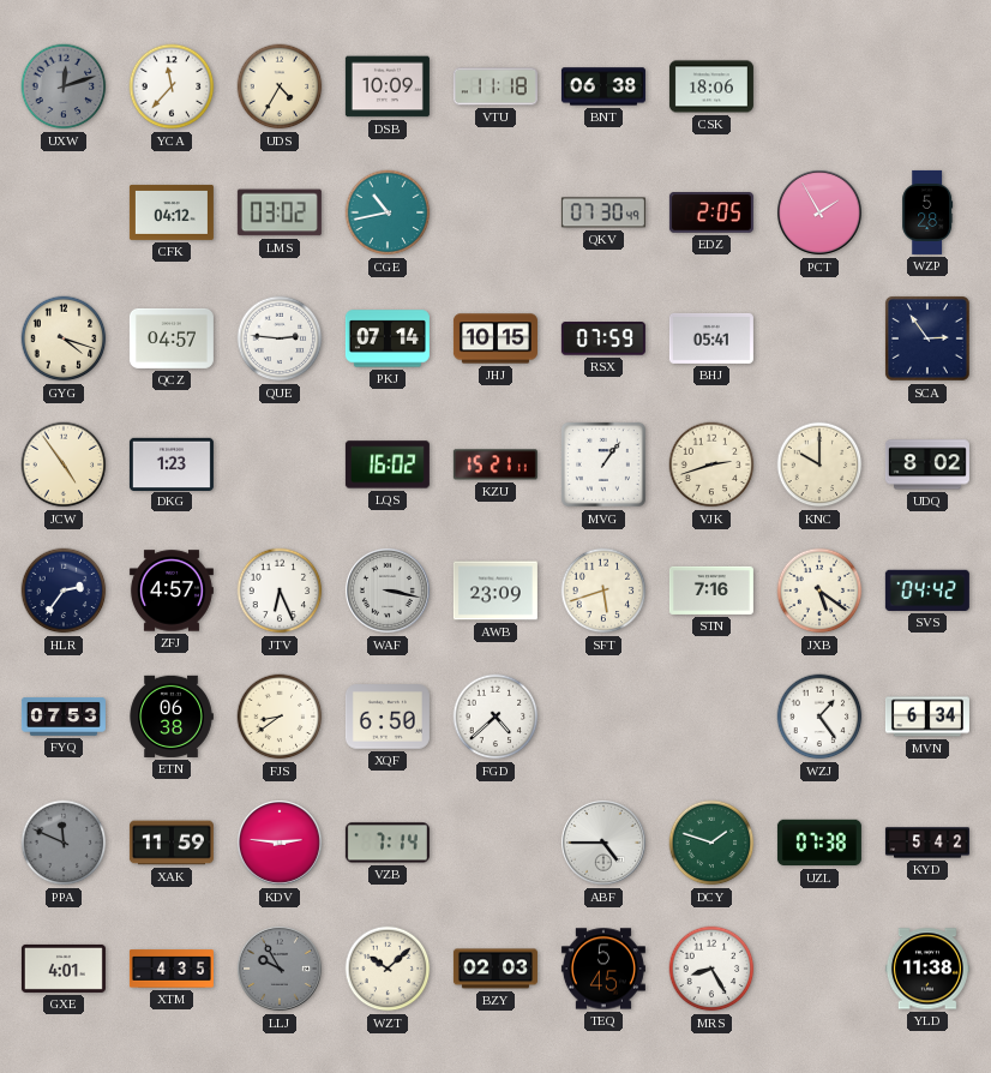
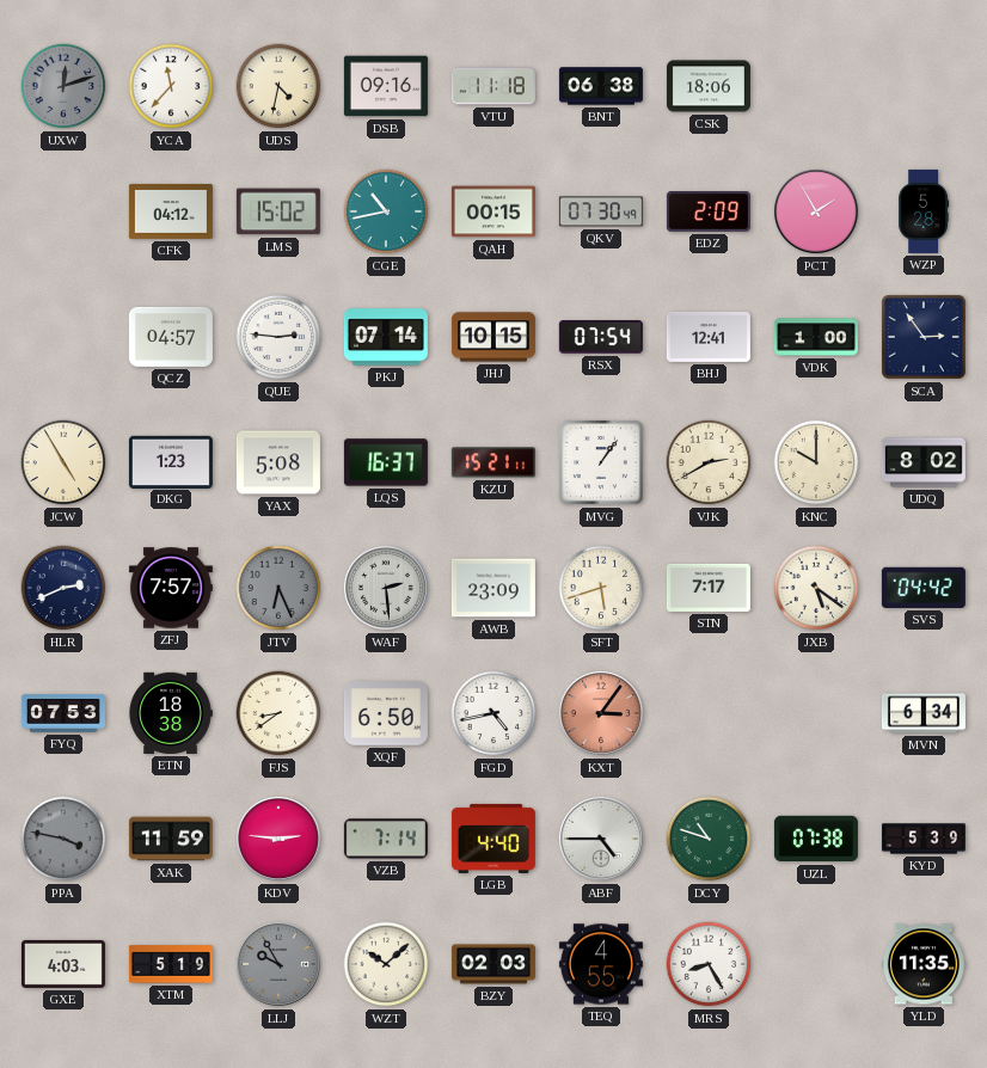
UDS: 4:35 -> 4:32 (278, 86)
DSB: 10:09 -> 09:16 (386, 86)
LMS: 03:02 -> 15:02 (278, 211)
QAH: none -> 00:15 (493, 211)
EDZ: 2:05 -> 2:09 (709, 211)
GYG: 4:18 -> none (64, 338)
RSX: 07:59 -> 07:54 (601, 337)
BHJ: 05:41 -> 12:41 (709, 337)
VDK: none -> 1:00 (816, 337)
JCW: 4:54 -> 4:55 (63, 462)
YAX: none -> 5:08 (278, 462)
LQS: 16:02 -> 16:37 (386, 462)
VJK: 2:42 -> 2:40 (709, 462)
HLR: 2:36 -> 2:41 (63, 588)
ZFJ: 4:57 -> 7:57 (171, 588)
JTV dial: white -> grey (278, 588)
WAF: 3:17 -> 2:29 (386, 588)
STN: 7:16 -> 7:17 (709, 588)
ETN: 06:38 -> 18:38 (171, 713)
FGD: 4:38 -> 4:43 (493, 713)
KXT: none -> 3:06 (601, 713)
WZJ: 1:24 -> none (819, 717)
PPA: 11:49 -> 3:47 (63, 839)
LGB: none -> 4:40 (493, 839)
DCY: 1:48 -> 10:48 (709, 839)
KYD: 5:42 -> 5:39 (924, 839)
GXE: 4:01 -> 4:03 (63, 964)
XTM: 4:35 -> 5:19 (171, 964)
TEQ: 5:45 -> 4:55 (601, 964)
YLD: 11:38 -> 11:35 (924, 964)
